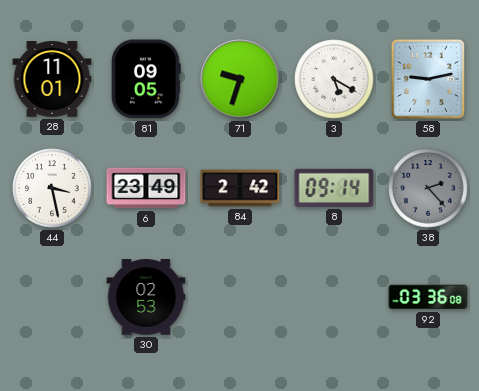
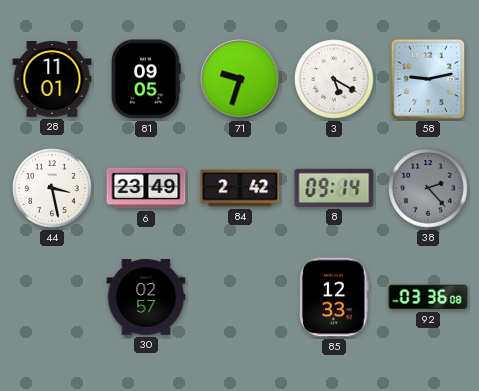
30: 02:53 -> 02:57 (146, 297)
85: none -> 12:33 (335, 297)
